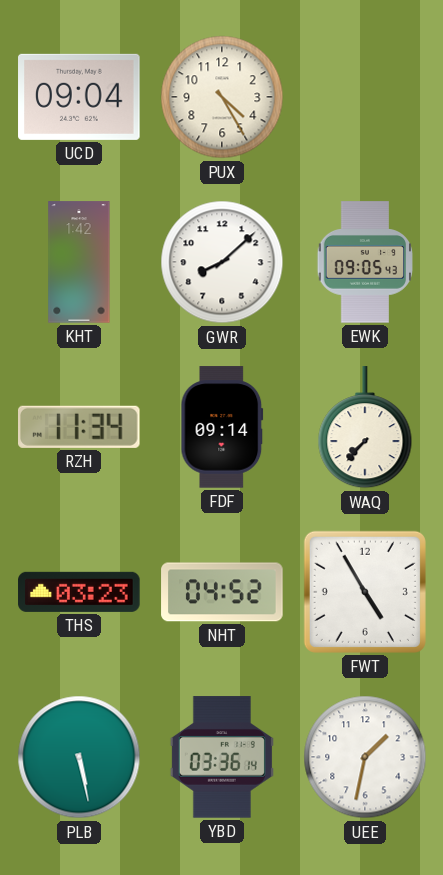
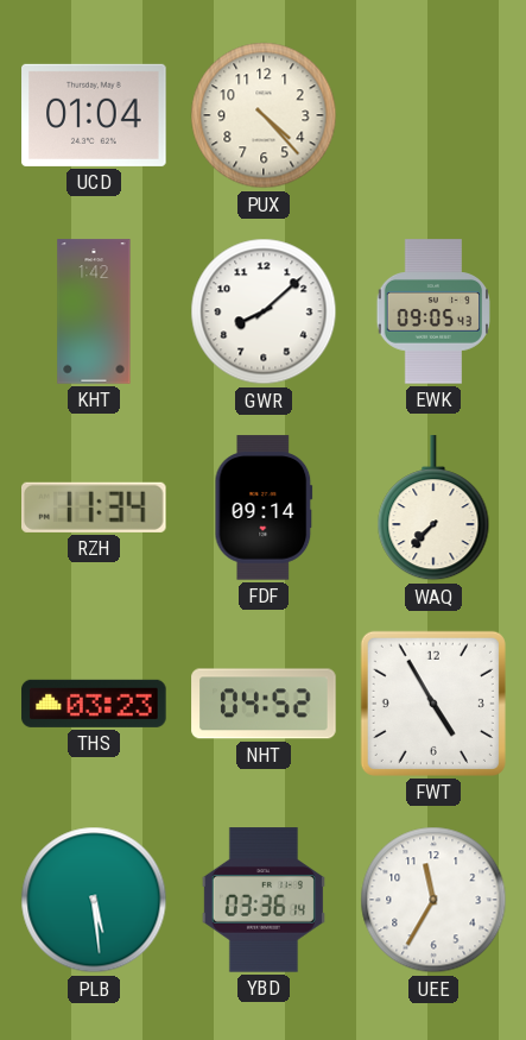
UCD: 09:04 -> 01:04 (94, 115)
PUX: 4:25 -> 4:23 (264, 115)
PLB: 5:28 -> 5:29 (94, 900)
UEE: 1:32 -> 11:35 (433, 900)
